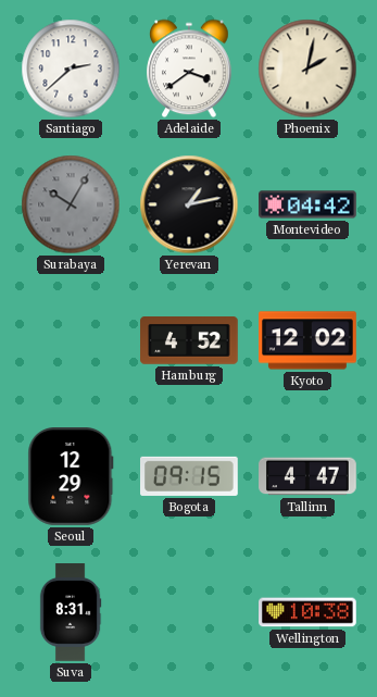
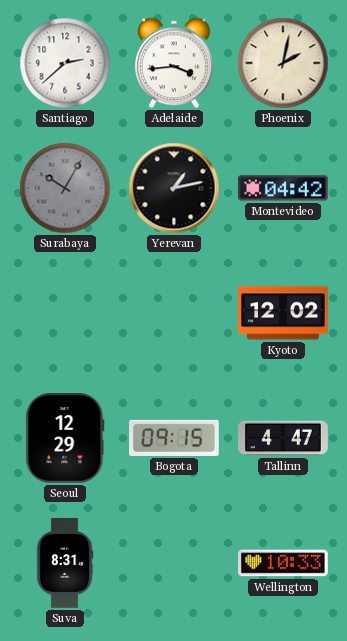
Adelaide: 3:39 -> 3:44 (174, 63)
Hamburg: 4:52 -> none (190, 341)
Wellington: 10:38 -> 10:33 (284, 563)
